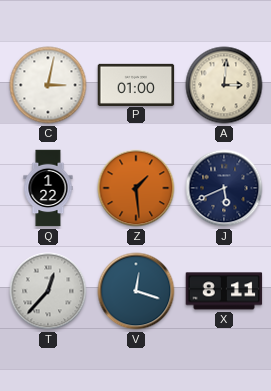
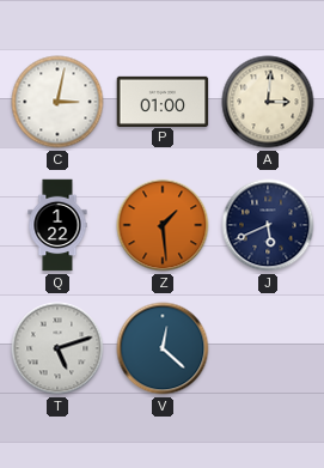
T: 12:37 -> 5:12 (57, 348)
V: 12:18 -> 12:22 (163, 348)
X: 8:11 -> none (224, 291)
